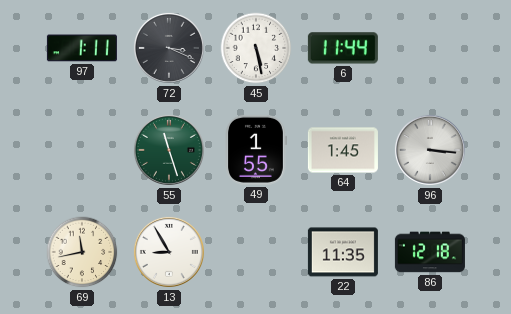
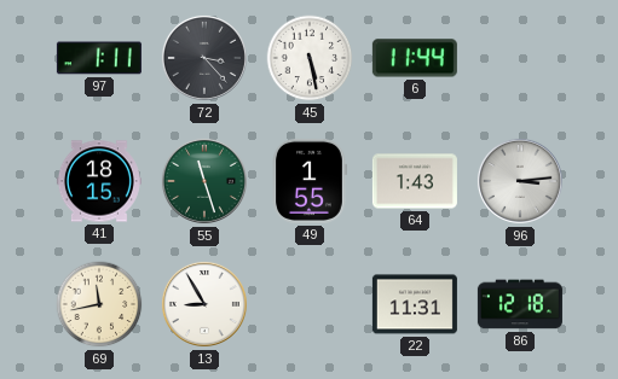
72: 3:19 -> 3:23 (204, 58)
41: none -> 18:15 (99, 181)
64: 1:45 -> 1:43 (415, 181)
96: 3:16 -> 3:14 (520, 181)
22: 11:35 -> 11:31 (415, 304)
